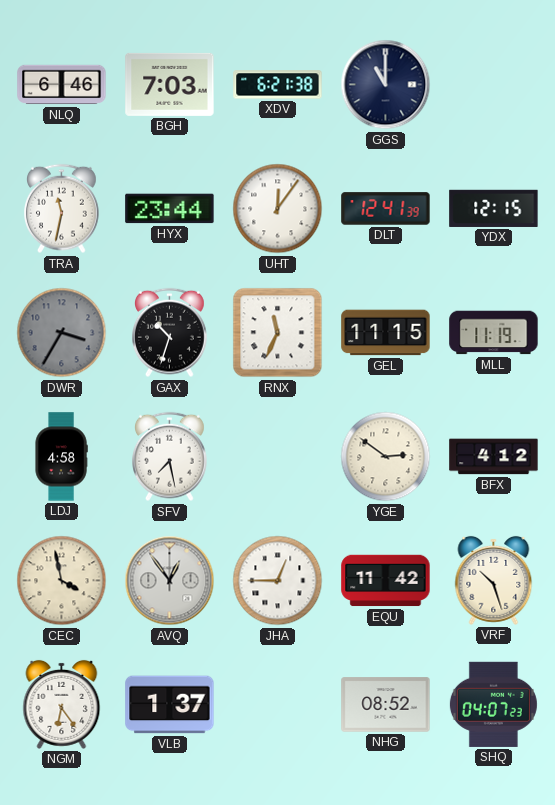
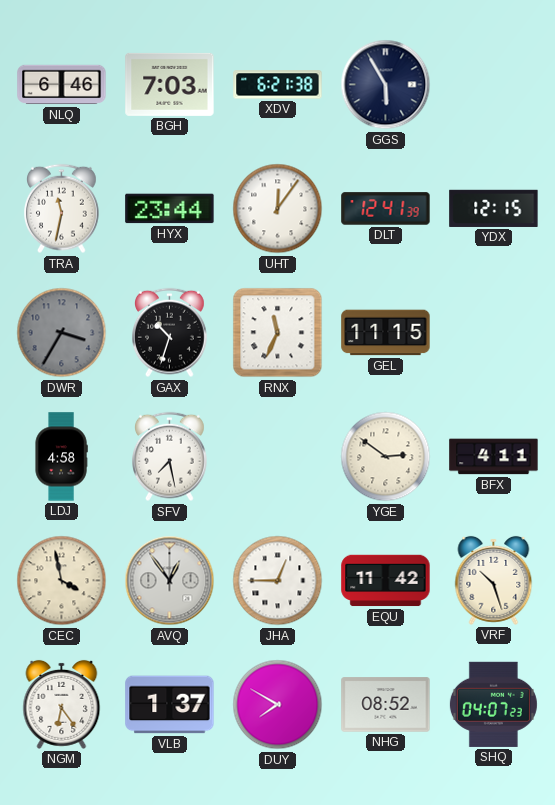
GGS: 11:00 -> 5:55 (386, 85)
MLL: 11:19 -> none (494, 333)
BFX: 4:12 -> 4:11 (494, 457)
DUY: none -> 7:50 (278, 705)
